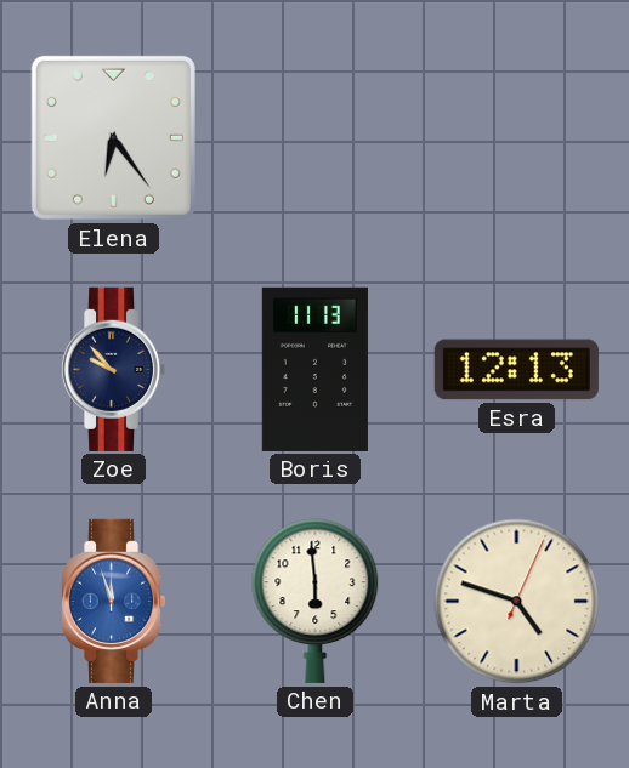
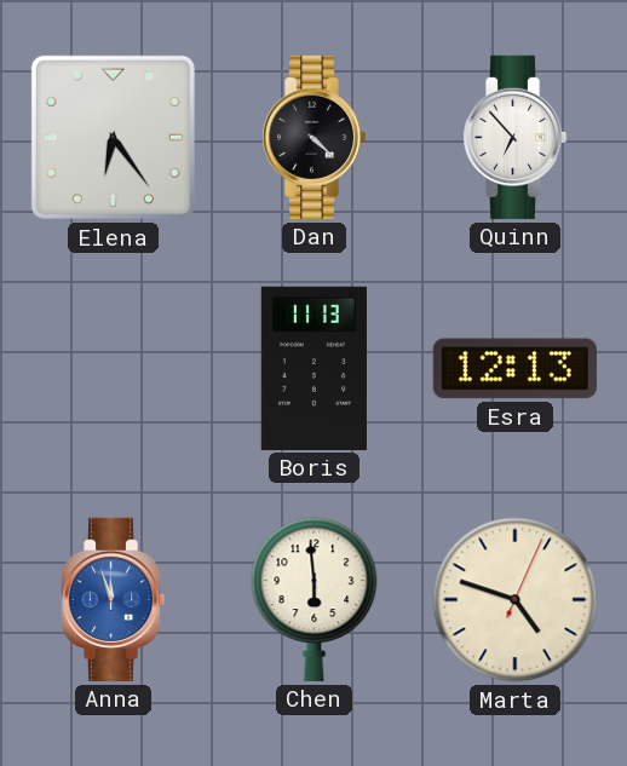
Dan: none -> 4:22 (313, 137)
Quinn: none -> 6:53 (514, 137)
Zoe: 9:53 -> none (113, 369)
